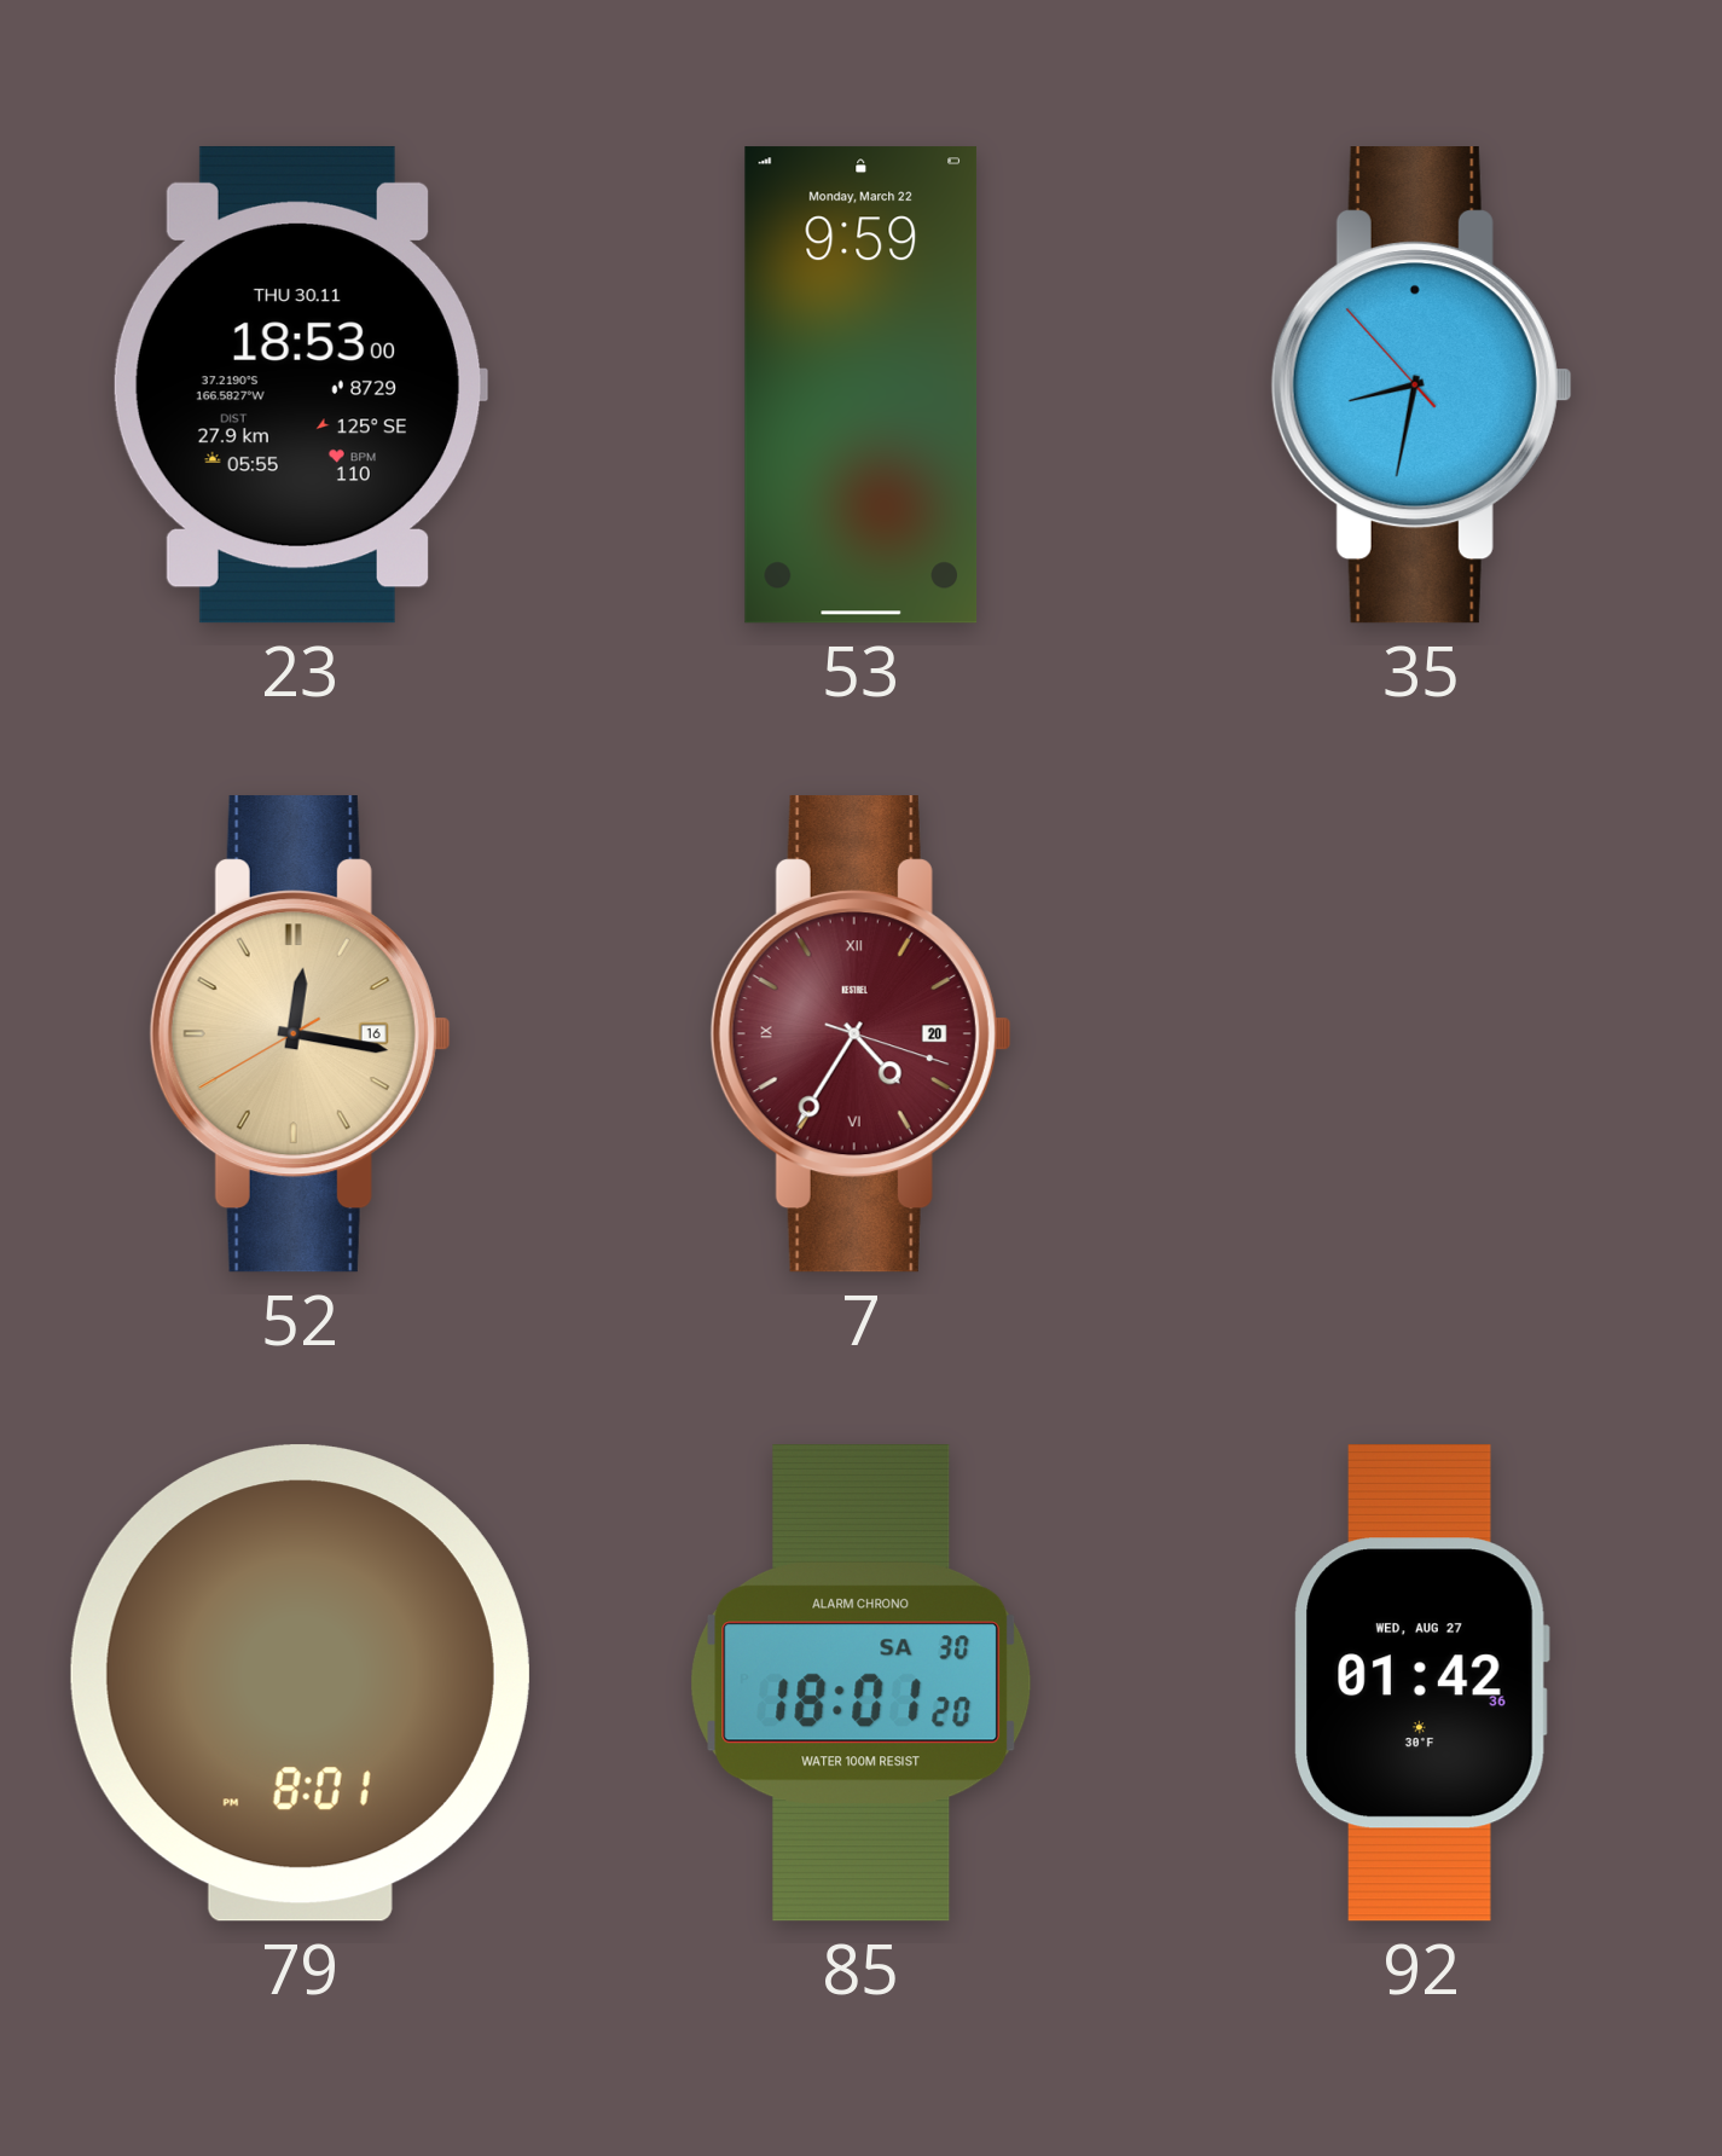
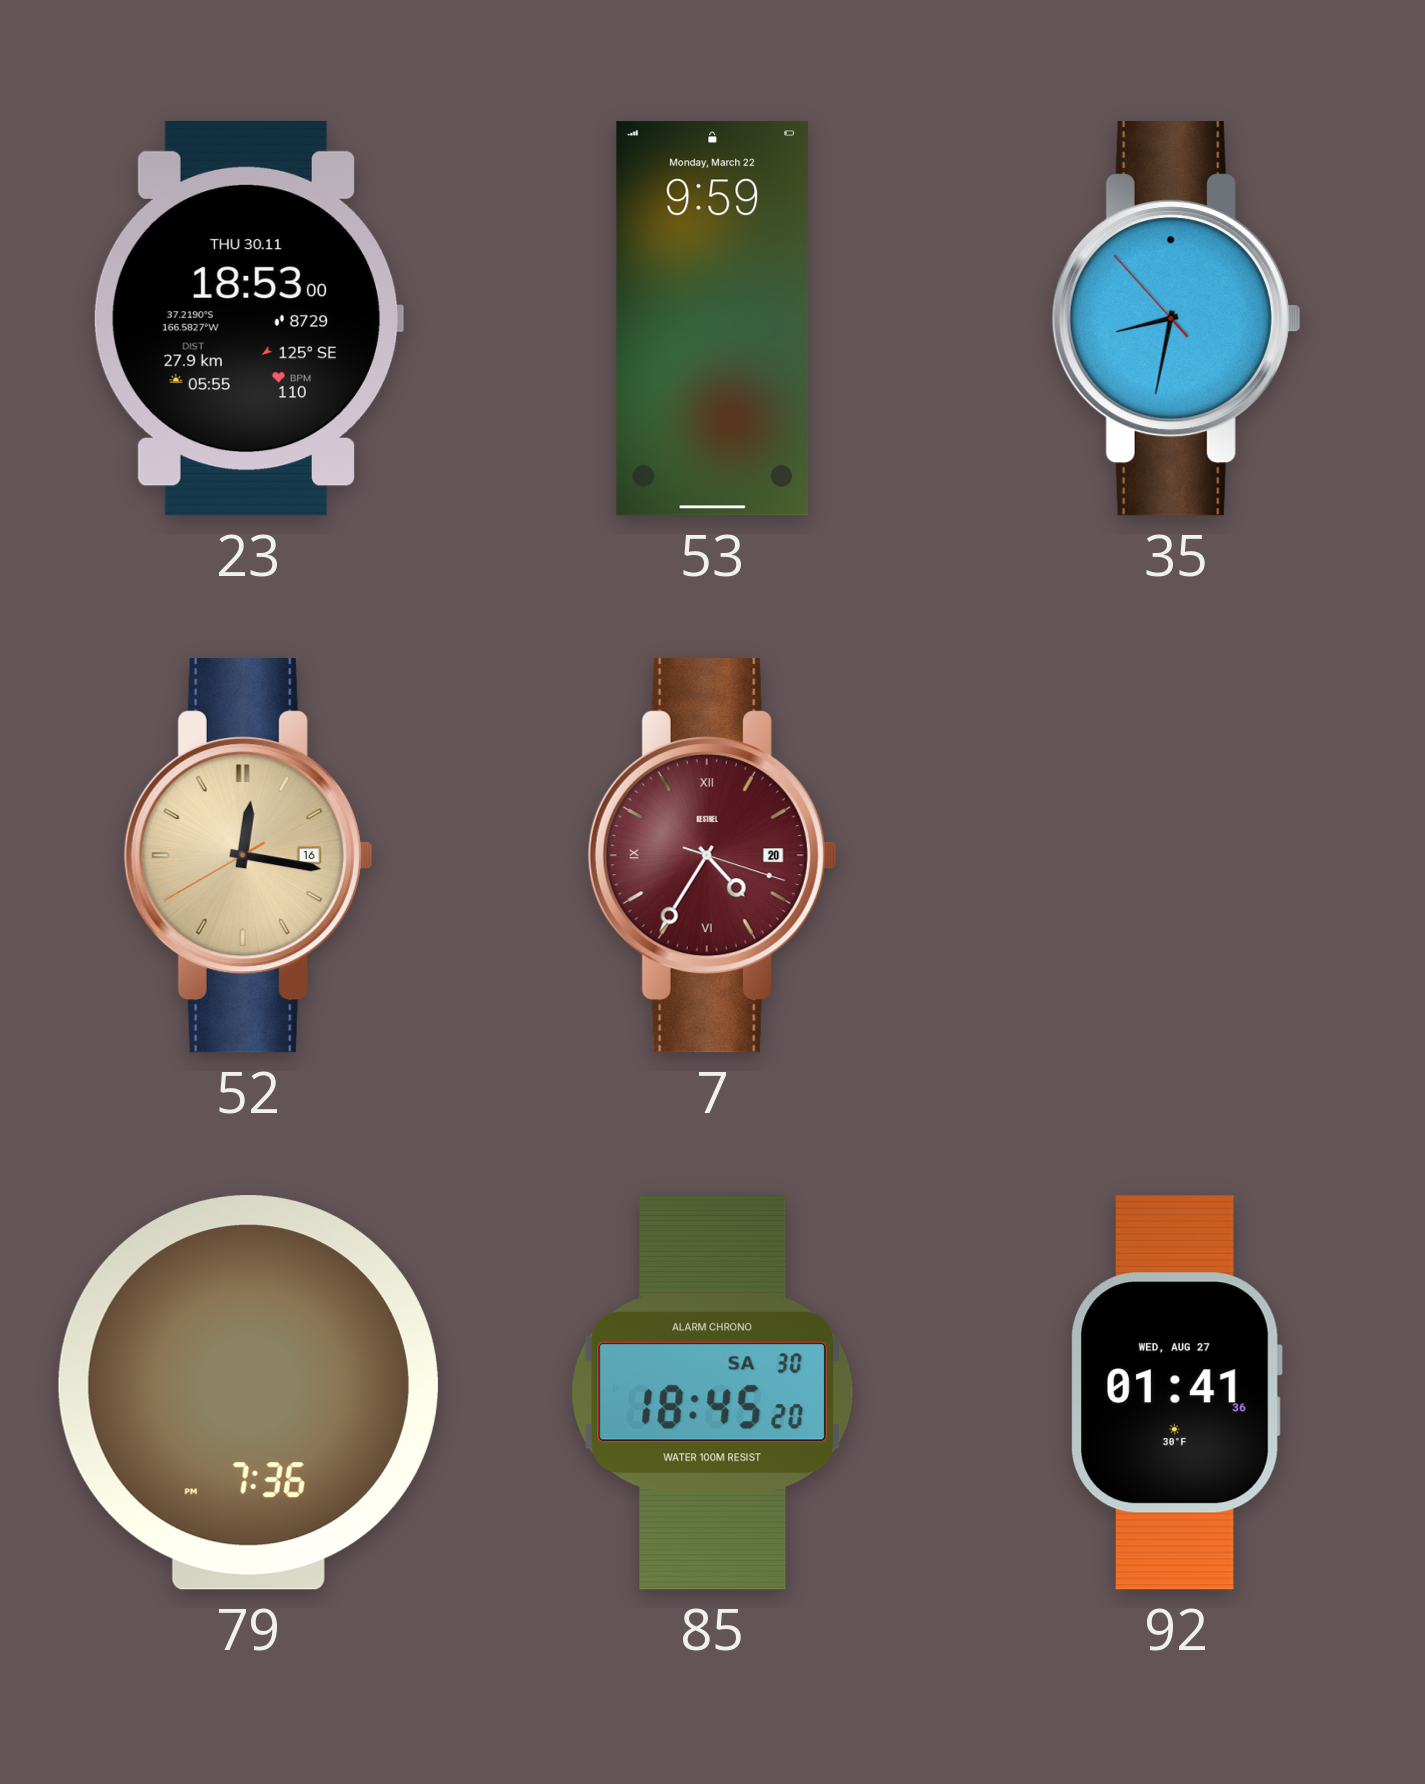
79: 8:01 -> 7:36 (248, 1393)
85: 18:01 -> 18:45 (713, 1393)
92: 01:42 -> 01:41 (1176, 1393)
